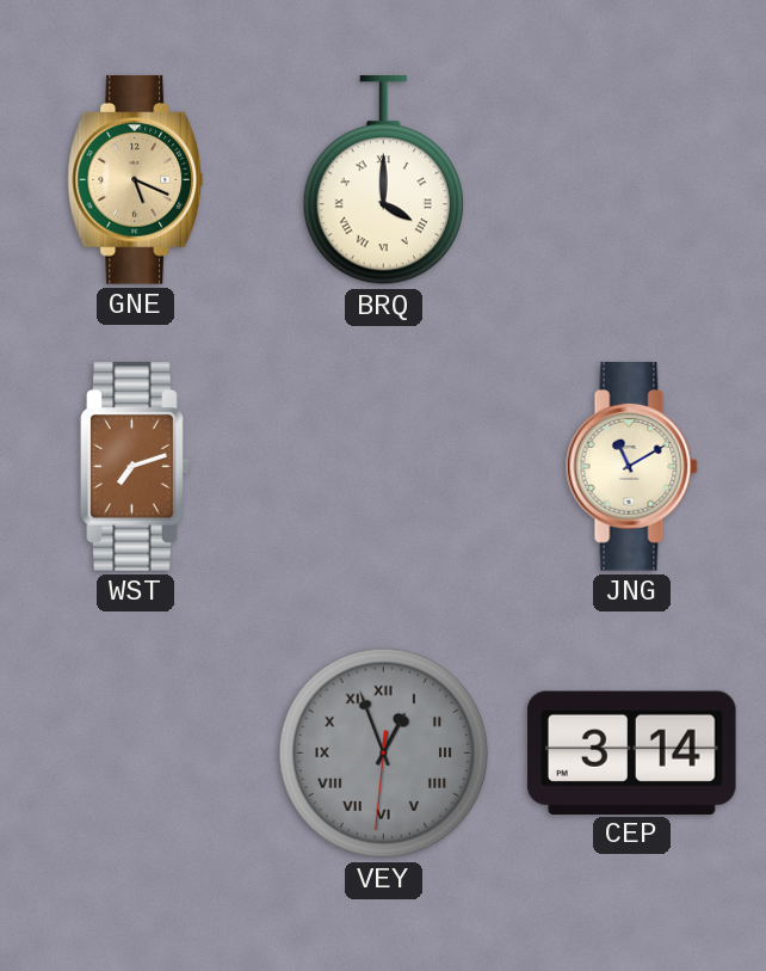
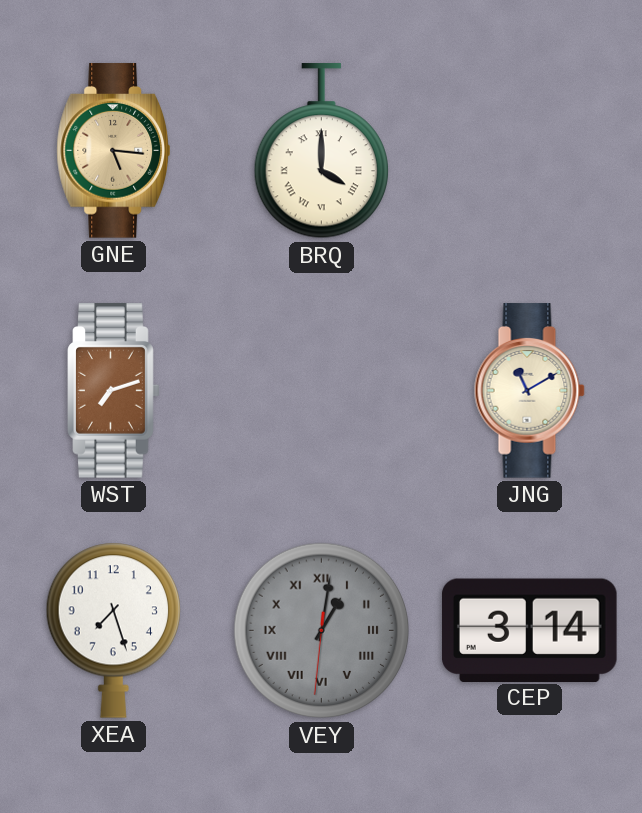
GNE: 5:19 -> 5:16 (113, 151)
XEA: none -> 7:27 (113, 630)
VEY: 12:56 -> 1:01 (322, 631)
